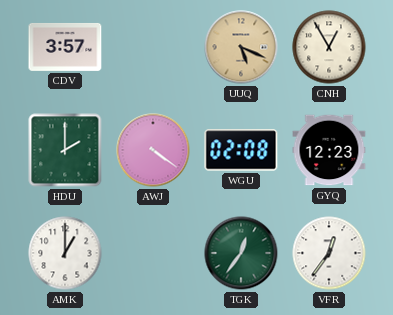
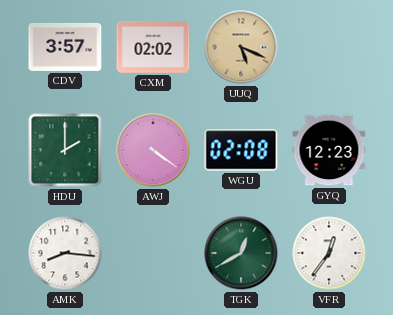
CXM: none -> 02:02 (153, 47)
CNH: 12:55 -> none (329, 47)
AMK: 1:00 -> 8:16 (65, 253)
TGK: 12:36 -> 12:40 (241, 253)
